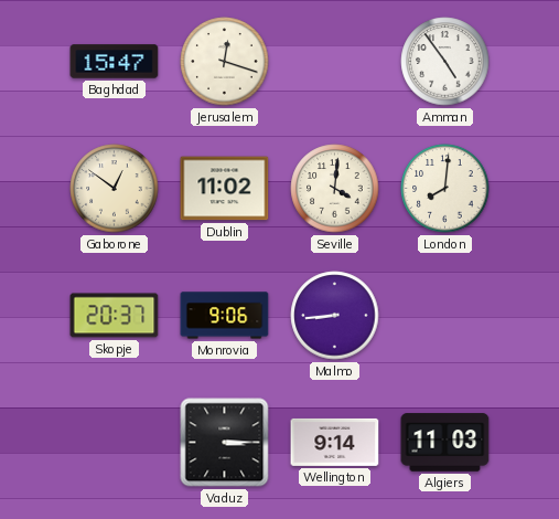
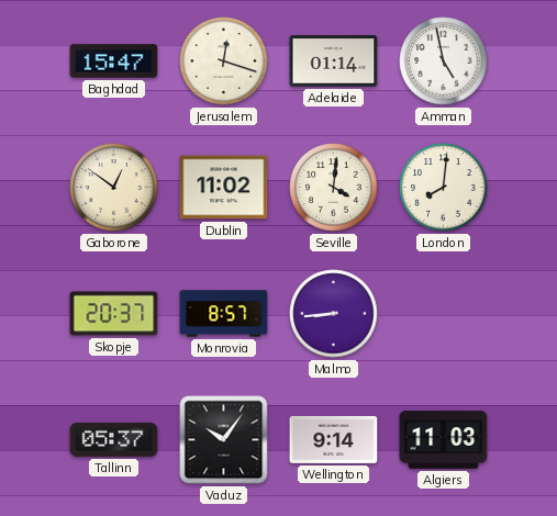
Adelaide: none -> 01:14 (334, 61)
Amman: 4:54 -> 4:58 (444, 61)
Monrovia: 9:06 -> 8:57 (224, 314)
Tallinn: none -> 05:37 (114, 439)
Vaduz: 3:15 -> 10:06 (224, 440)
